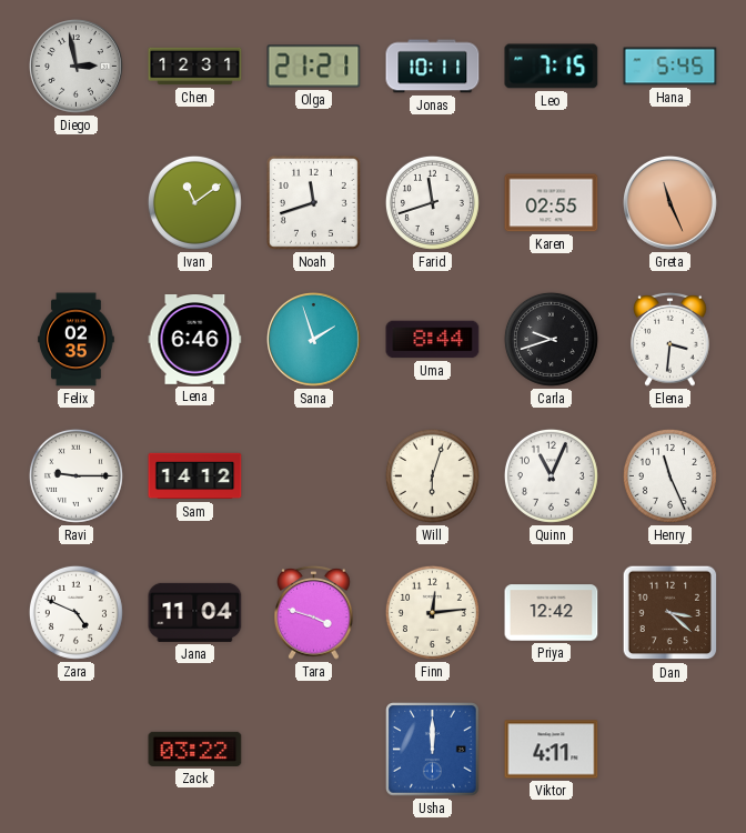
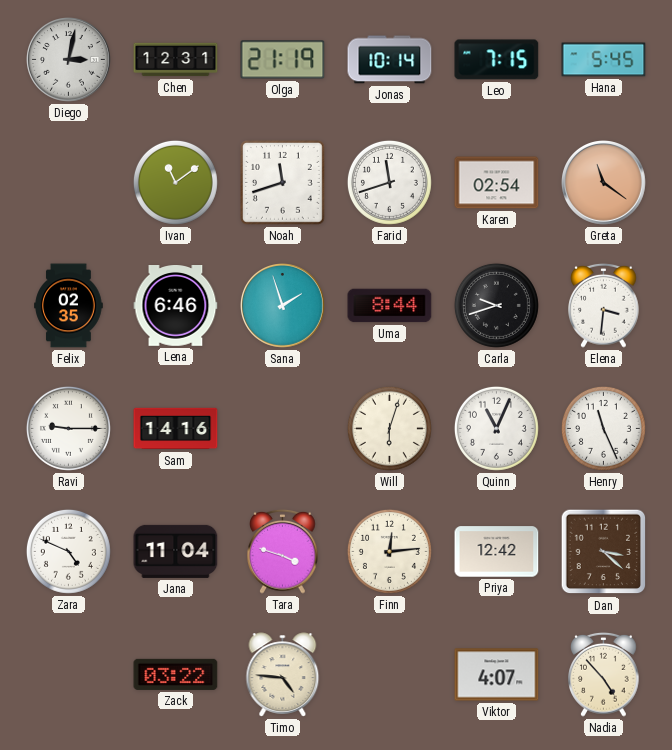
Diego: 2:58 -> 3:02 (69, 60)
Olga: 21:21 -> 21:19 (283, 60)
Jonas: 10:11 -> 10:14 (390, 60)
Karen: 02:55 -> 02:54 (497, 183)
Greta: 11:26 -> 11:21 (604, 183)
Sam: 14:12 -> 14:16 (176, 429)
Timo: none -> 4:46 (283, 675)
Usha: 12:00 -> none (433, 750)
Viktor: 4:11 -> 4:07 (497, 675)
Nadia: none -> 4:53 (604, 674)
